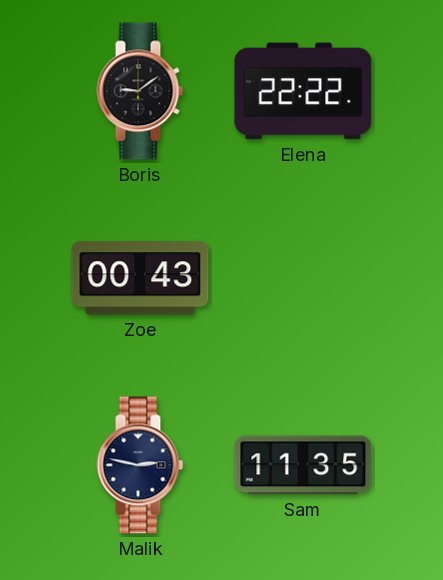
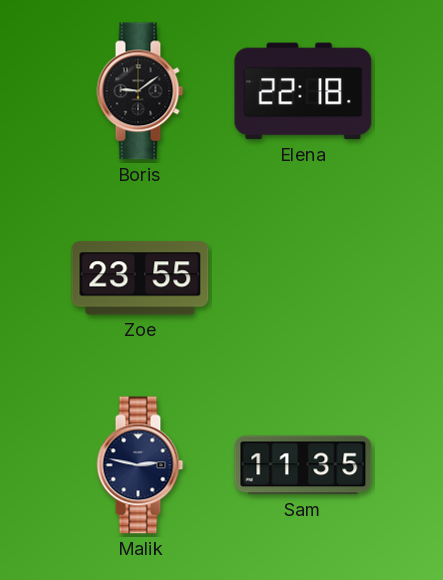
Elena: 22:22 -> 22:18 (303, 91)
Zoe: 00:43 -> 23:55 (140, 278)
